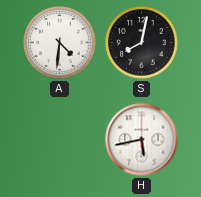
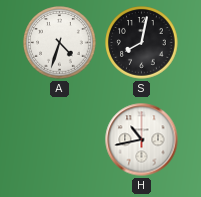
A: 4:31 -> 4:33 (60, 43)
H: 5:43 -> 10:43 (142, 140)
